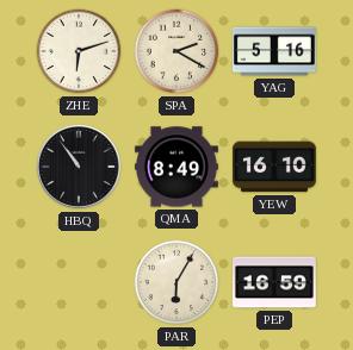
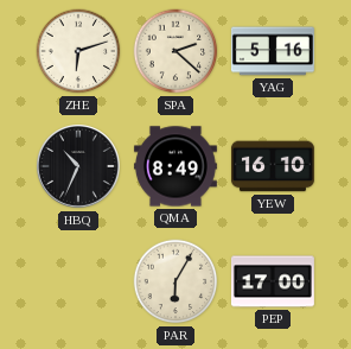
SPA: 2:20 -> 2:22 (175, 51)
HBQ: 10:54 -> 10:34 (79, 167)
PEP: 16:59 -> 17:00 (273, 281)
